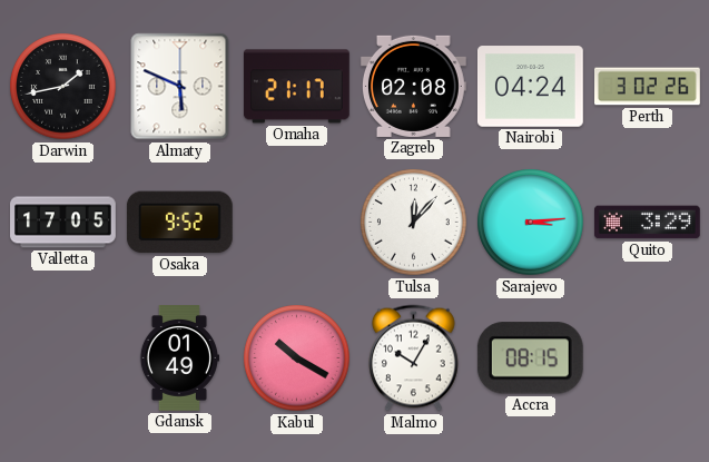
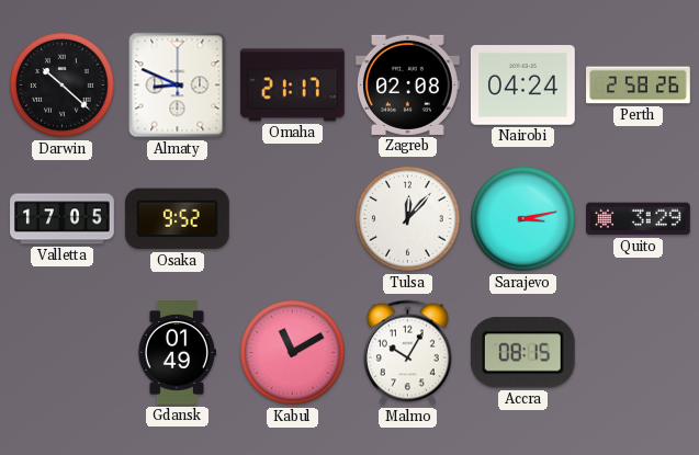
Darwin: 1:43 -> 10:22 (63, 86)
Almaty: 5:49 -> 8:49 (178, 86)
Perth: 3:02 -> 2:58 (639, 86)
Sarajevo: 3:14 -> 3:13 (523, 219)
Kabul: 10:20 -> 11:10 (293, 353)
